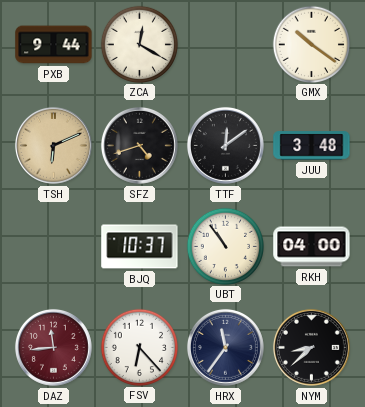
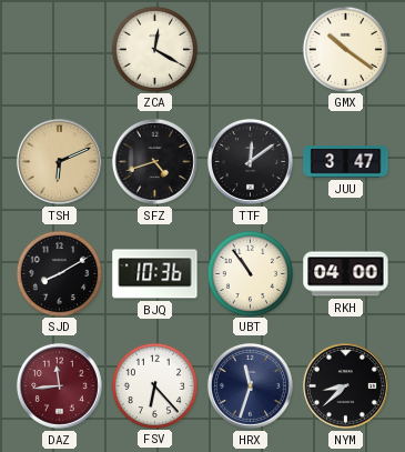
PXB: 9:44 -> none (54, 45)
JUU: 3:48 -> 3:47 (346, 162)
SJD: none -> 8:10 (59, 273)
BJQ: 10:37 -> 10:36 (155, 274)
HRX: 11:36 -> 11:33 (250, 385)
